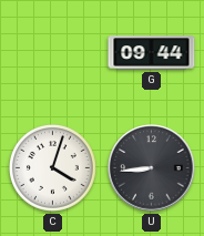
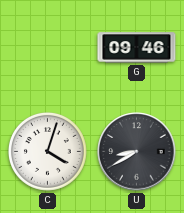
G: 09:44 -> 09:46 (137, 48)
U: 8:44 -> 8:40 (137, 152)
